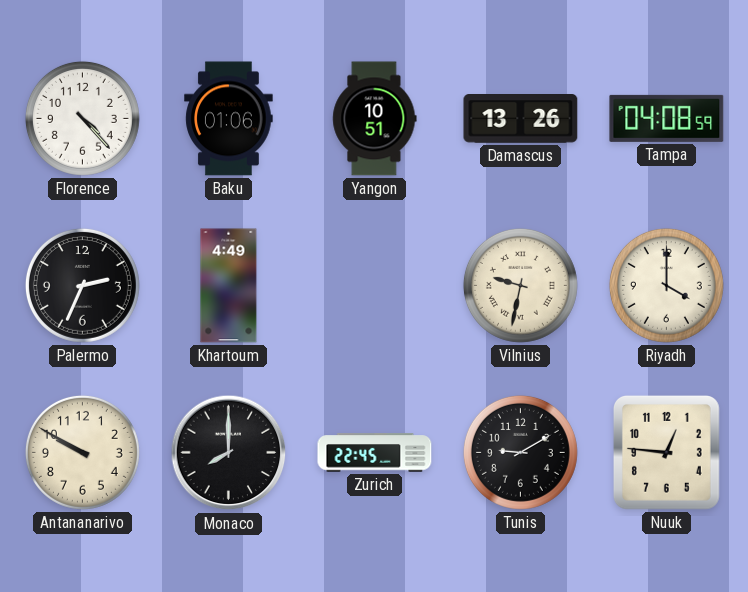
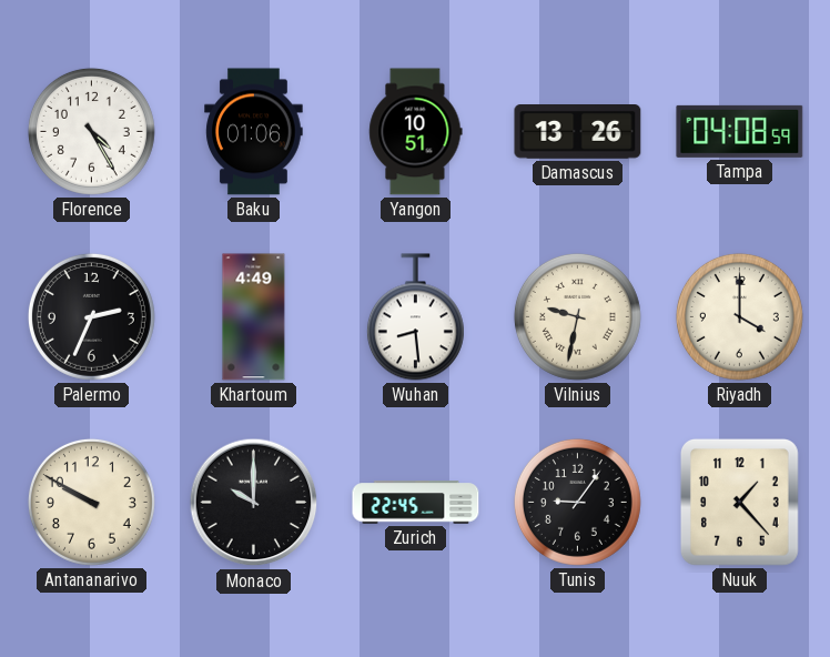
Florence: 4:23 -> 4:25 (91, 131)
Wuhan: none -> 8:29 (415, 317)
Monaco: 8:00 -> 10:00 (254, 503)
Tunis: 9:10 -> 9:06 (577, 502)
Nuuk: 12:46 -> 1:23 (739, 502)
